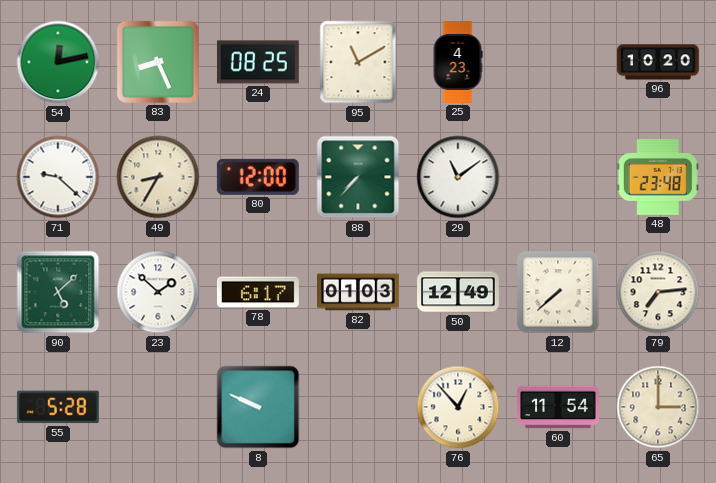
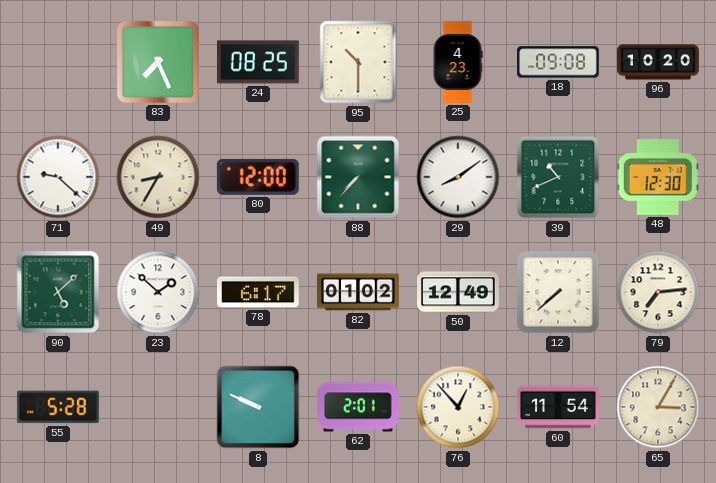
54: 12:13 -> none (58, 62)
83: 8:26 -> 7:26 (158, 62)
95: 11:10 -> 10:30 (358, 62)
18: none -> 09:08 (559, 62)
29: 11:09 -> 8:09 (458, 177)
39: none -> 10:41 (558, 177)
48: 23:48 -> 12:30 (658, 177)
82: 01:03 -> 01:02 (359, 292)
62: none -> 2:01 (359, 407)
65: 3:00 -> 3:05 (658, 407)
